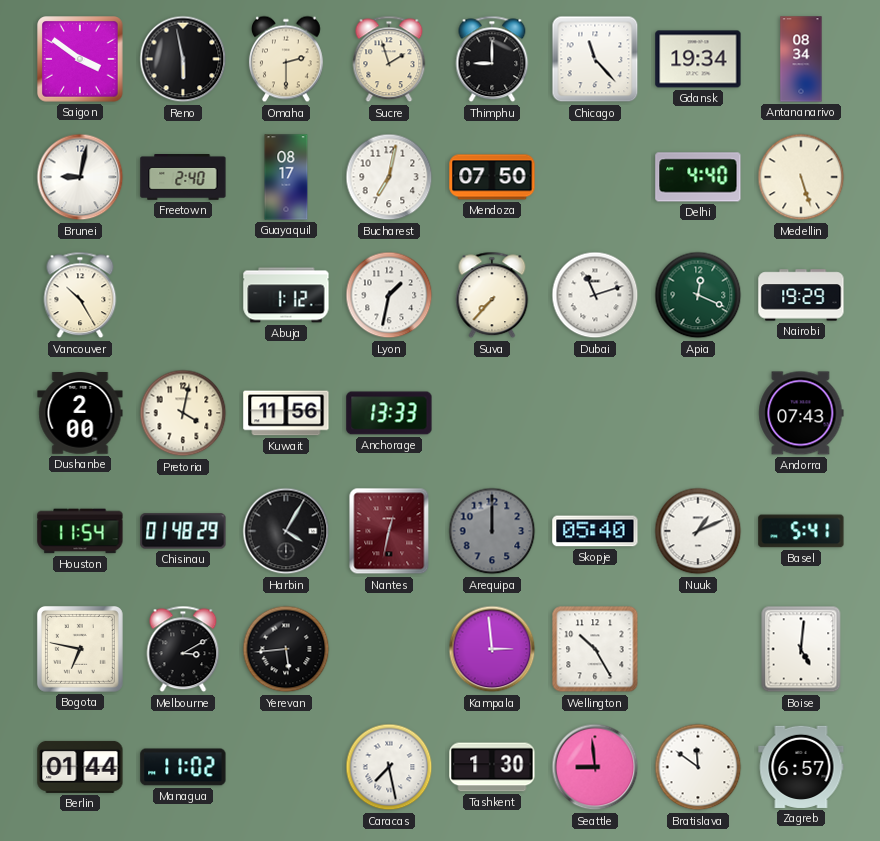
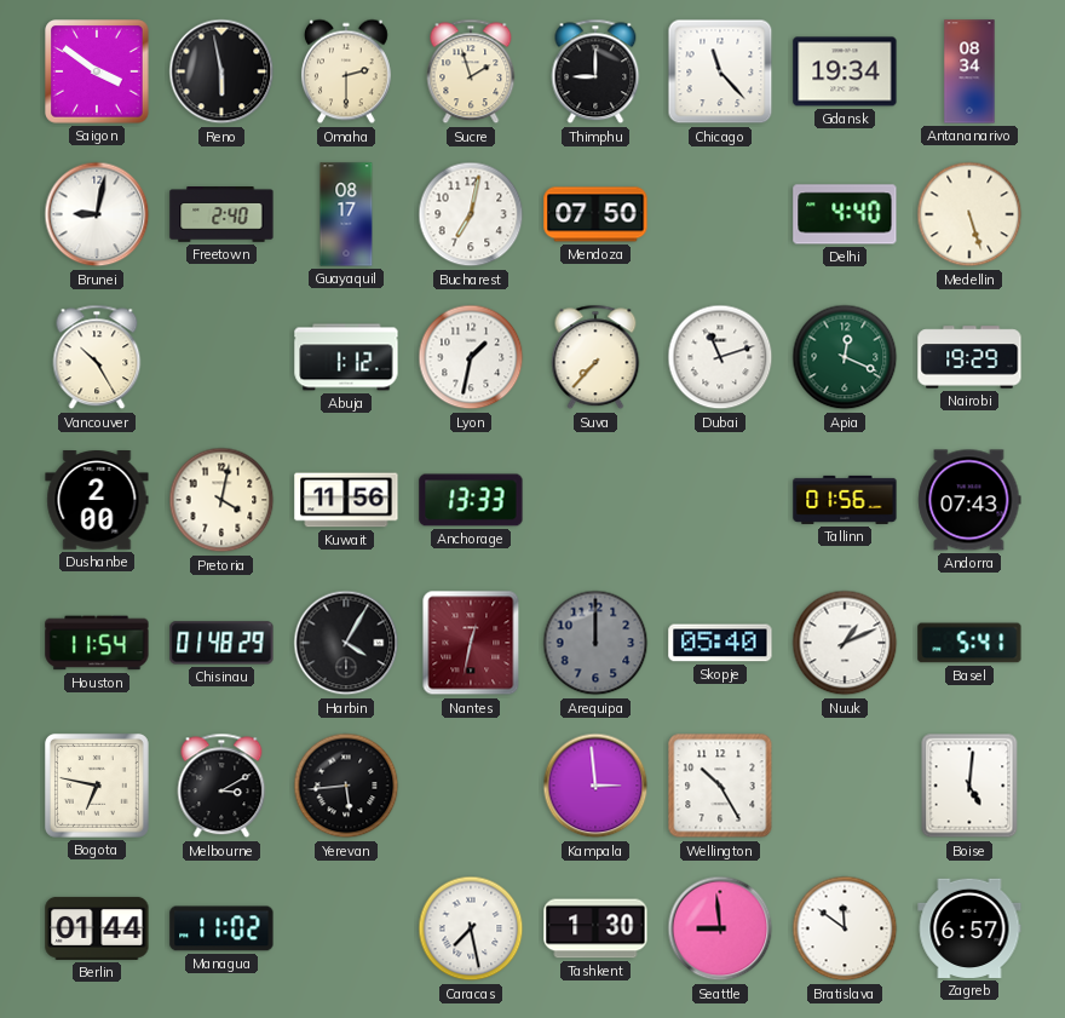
Tallinn: none -> 01:56 (845, 500)
